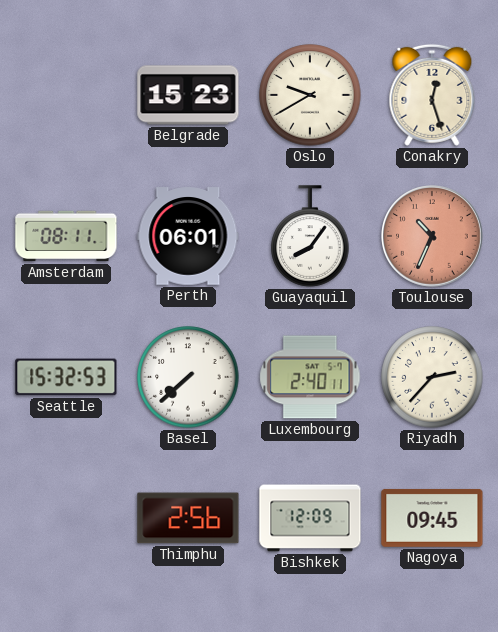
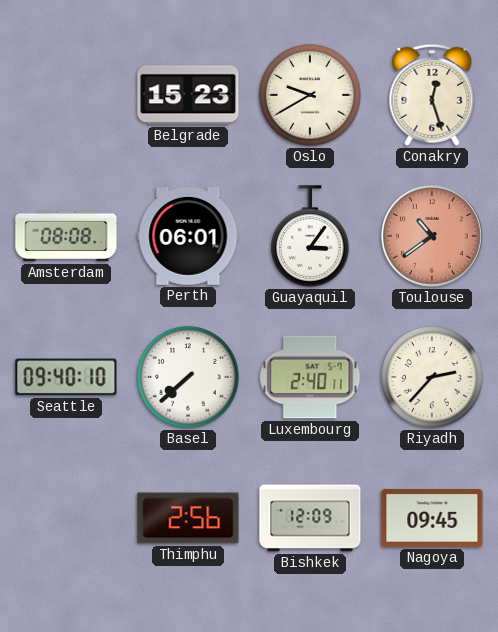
Amsterdam: 08:11 -> 08:08 (66, 236)
Guayaquil: 8:06 -> 3:06 (310, 236)
Toulouse: 10:34 -> 10:39 (433, 237)
Seattle: 15:32 -> 09:40 (66, 377)
